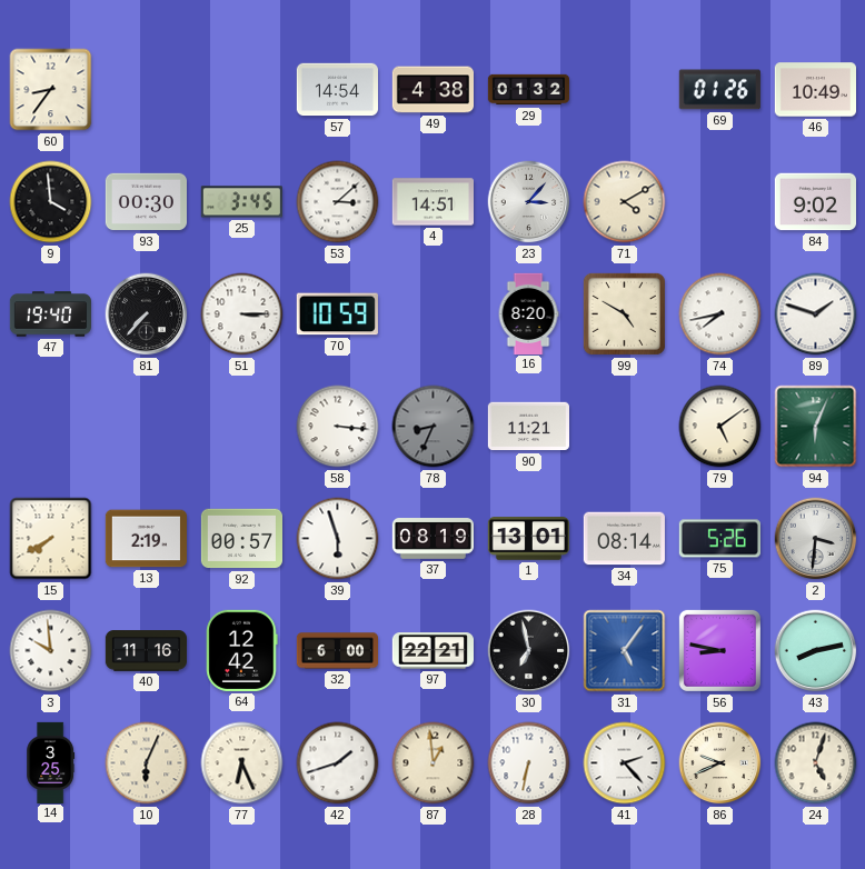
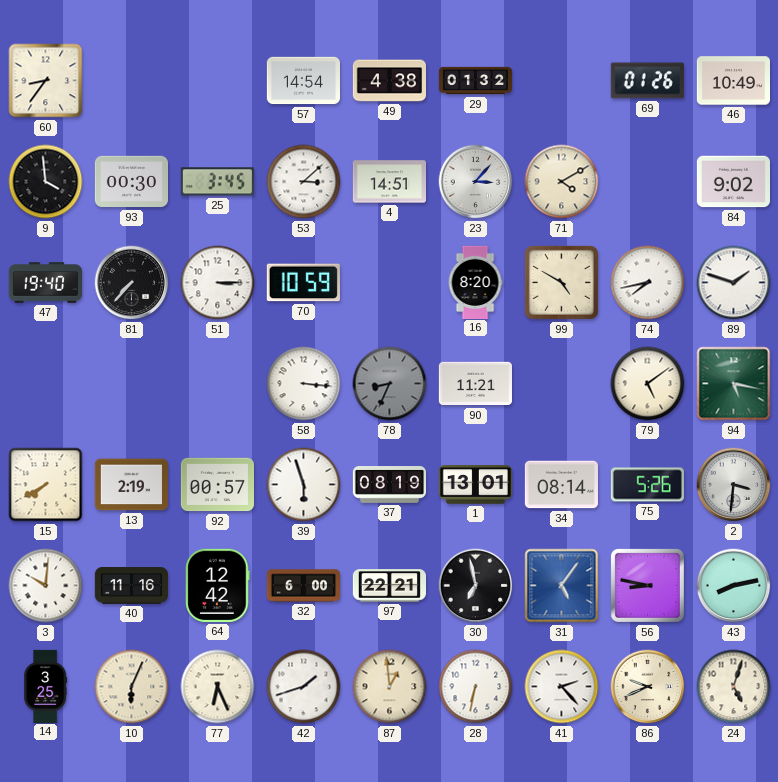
94: 6:04 -> 5:17 (734, 384)
3: 9:59 -> 10:01 (46, 586)
